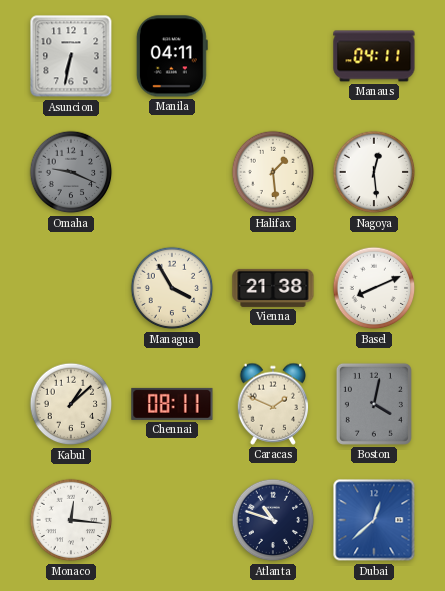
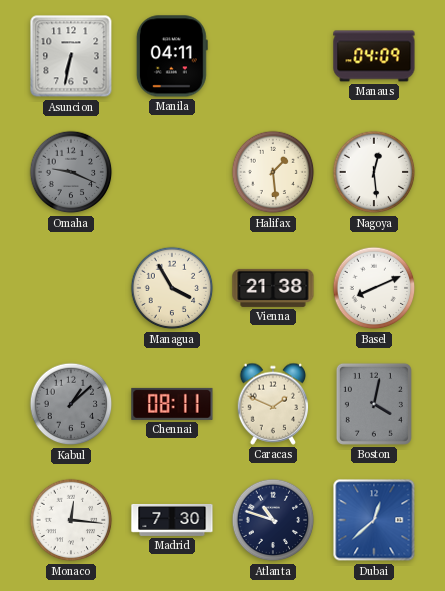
Manaus: 04:11 -> 04:09 (374, 56)
Kabul dial: cream -> grey (71, 404)
Madrid: none -> 7:30 (172, 520)
